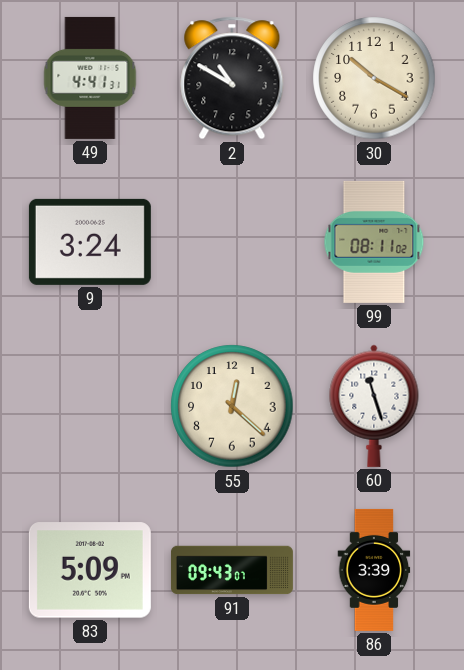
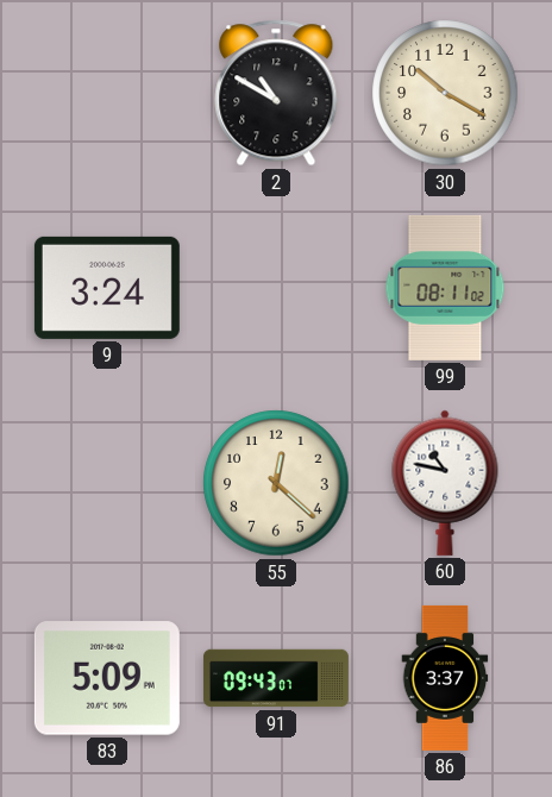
49: 4:41 -> none (90, 78)
60: 11:27 -> 10:47 (445, 483)
86: 3:39 -> 3:37 (445, 678)
